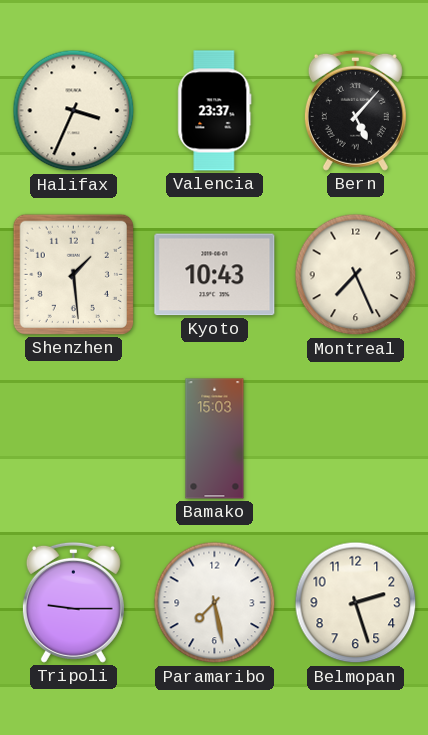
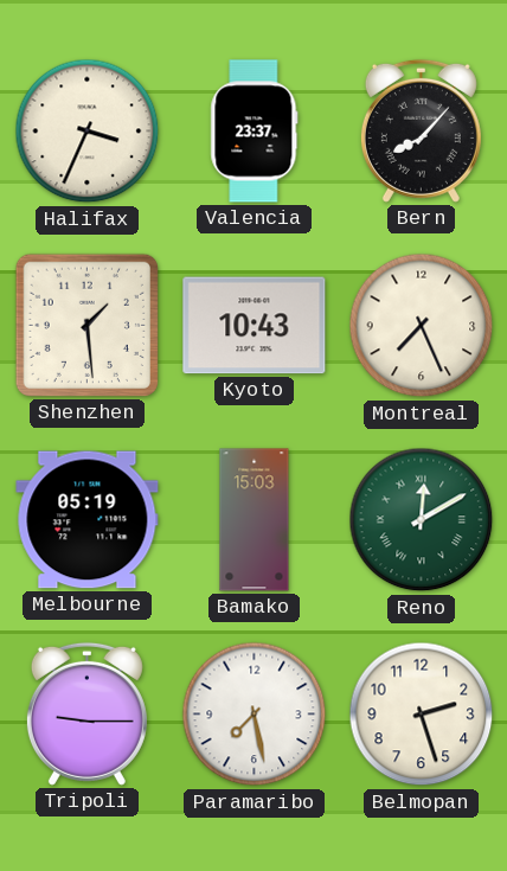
Bern: 5:07 -> 8:07 (421, 130)
Melbourne: none -> 05:19 (88, 520)
Reno: none -> 12:10 (422, 520)
